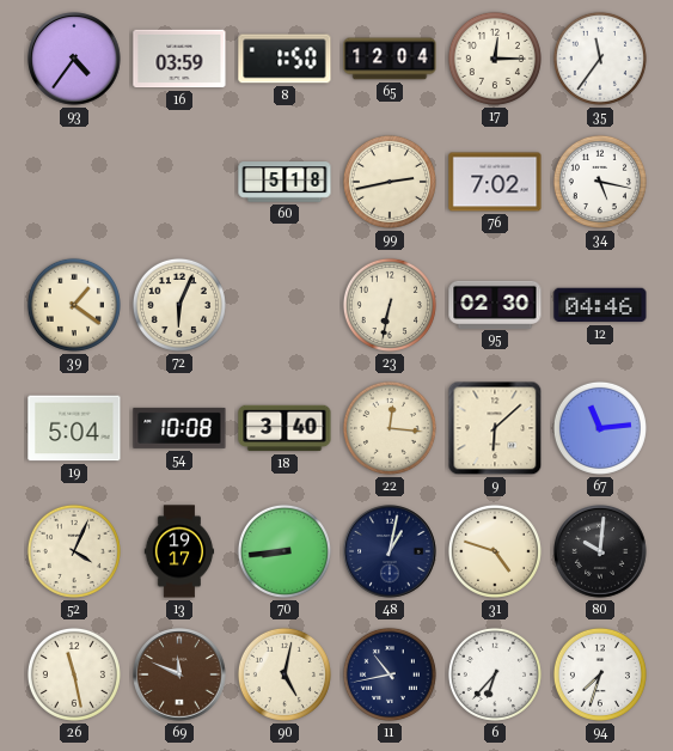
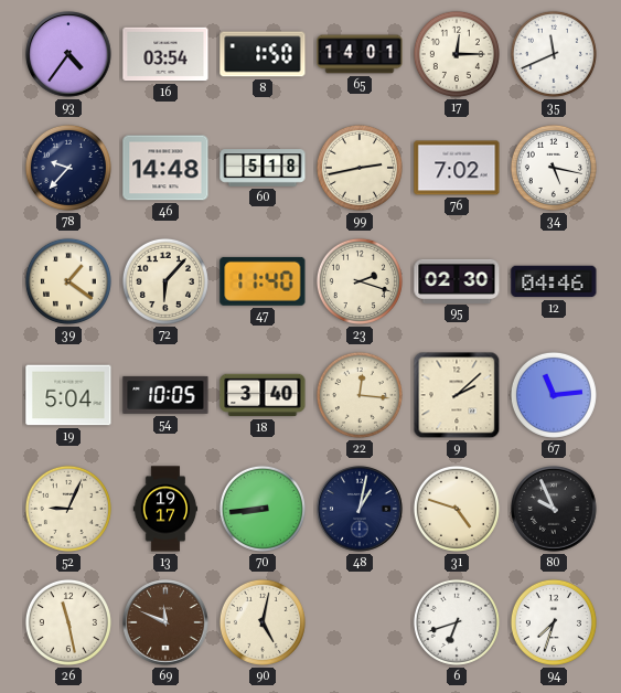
16: 03:59 -> 03:54 (165, 54)
65: 12:04 -> 14:01 (360, 54)
35: 11:36 -> 11:41 (554, 54)
78: none -> 9:37 (68, 168)
46: none -> 14:48 (165, 168)
72: 6:04 -> 6:07 (165, 281)
47: none -> 11:40 (263, 281)
23: 6:32 -> 2:18 (360, 281)
54: 10:08 -> 10:05 (165, 395)
9: 6:08 -> 2:08 (457, 395)
52: 4:04 -> 9:04 (68, 509)
80: 10:01 -> 9:56 (554, 509)
11: 10:43 -> none (390, 674)
6: 6:37 -> 6:42 (457, 622)
